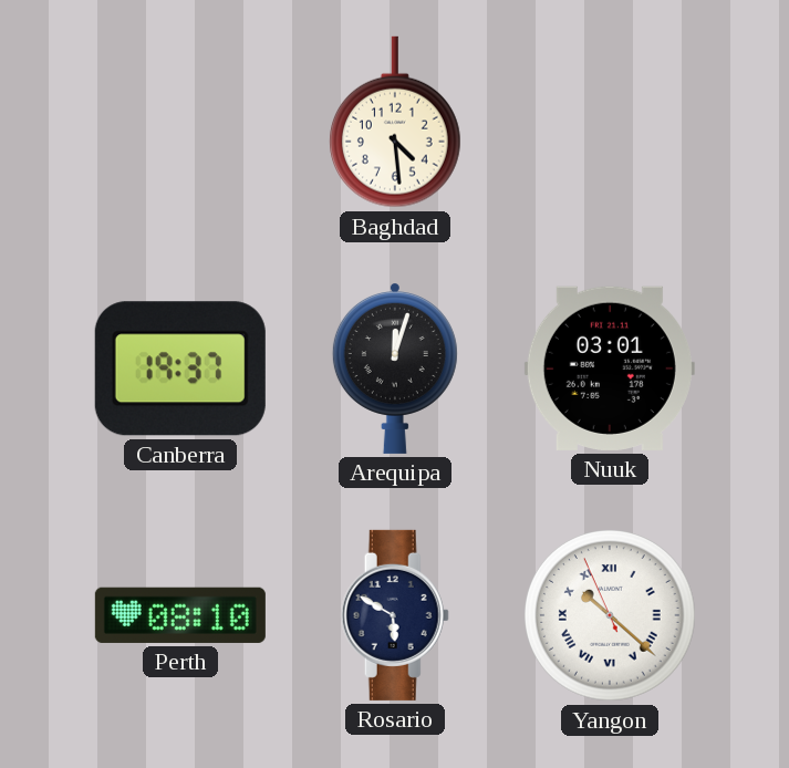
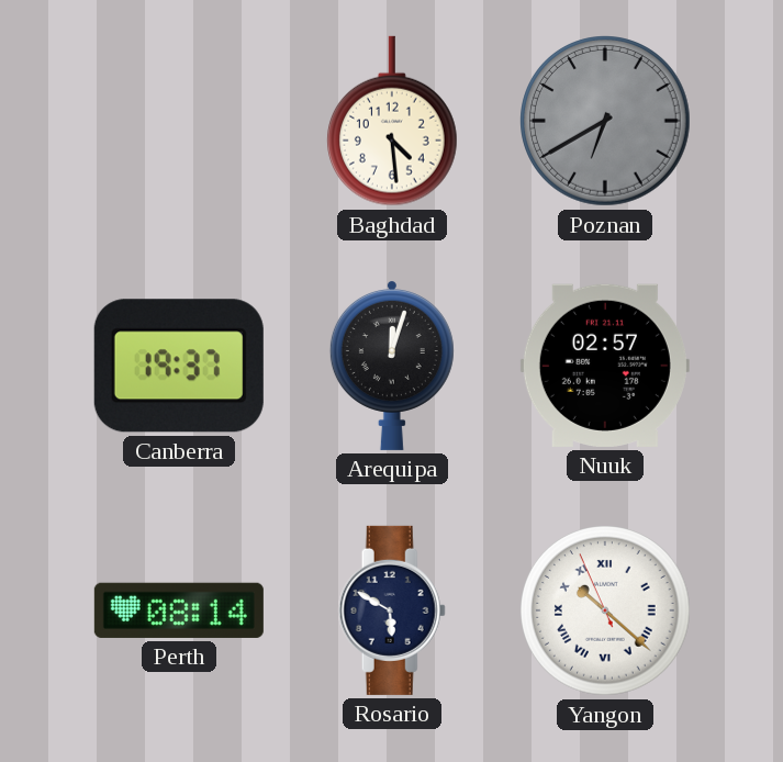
Poznan: none -> 6:40 (606, 122)
Nuuk: 03:01 -> 02:57 (605, 366)
Perth: 08:10 -> 08:14 (179, 610)
